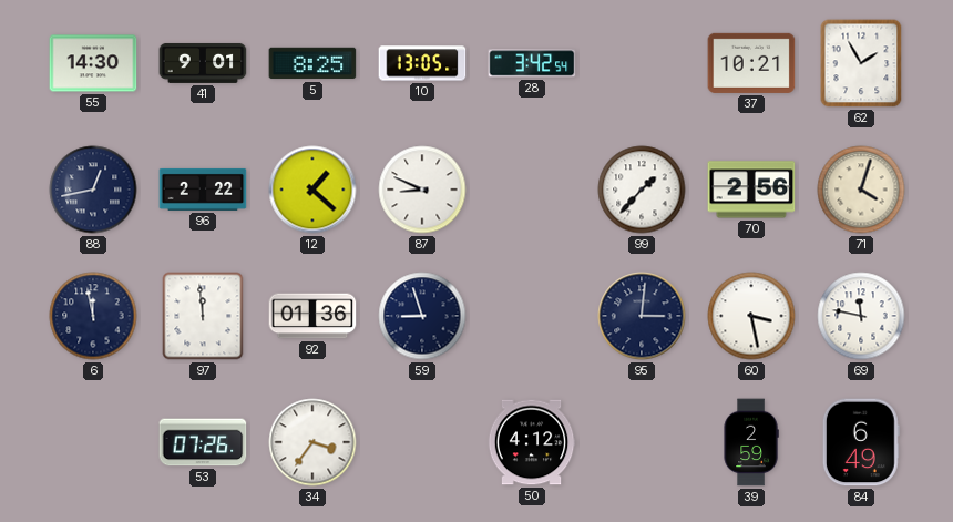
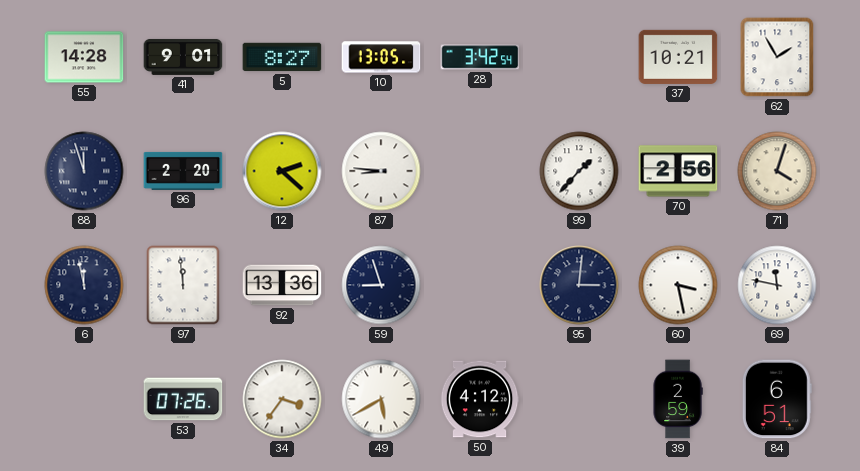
55: 14:30 -> 14:28 (84, 57)
5: 8:25 -> 8:27 (282, 57)
88: 12:43 -> 11:57 (84, 171)
96: 2:22 -> 2:20 (183, 171)
12: 1:22 -> 2:22 (282, 171)
87: 8:49 -> 8:46 (381, 171)
92: 01:36 -> 13:36 (282, 285)
49: none -> 5:40 (381, 399)
84: 6:49 -> 6:51 (777, 399)
